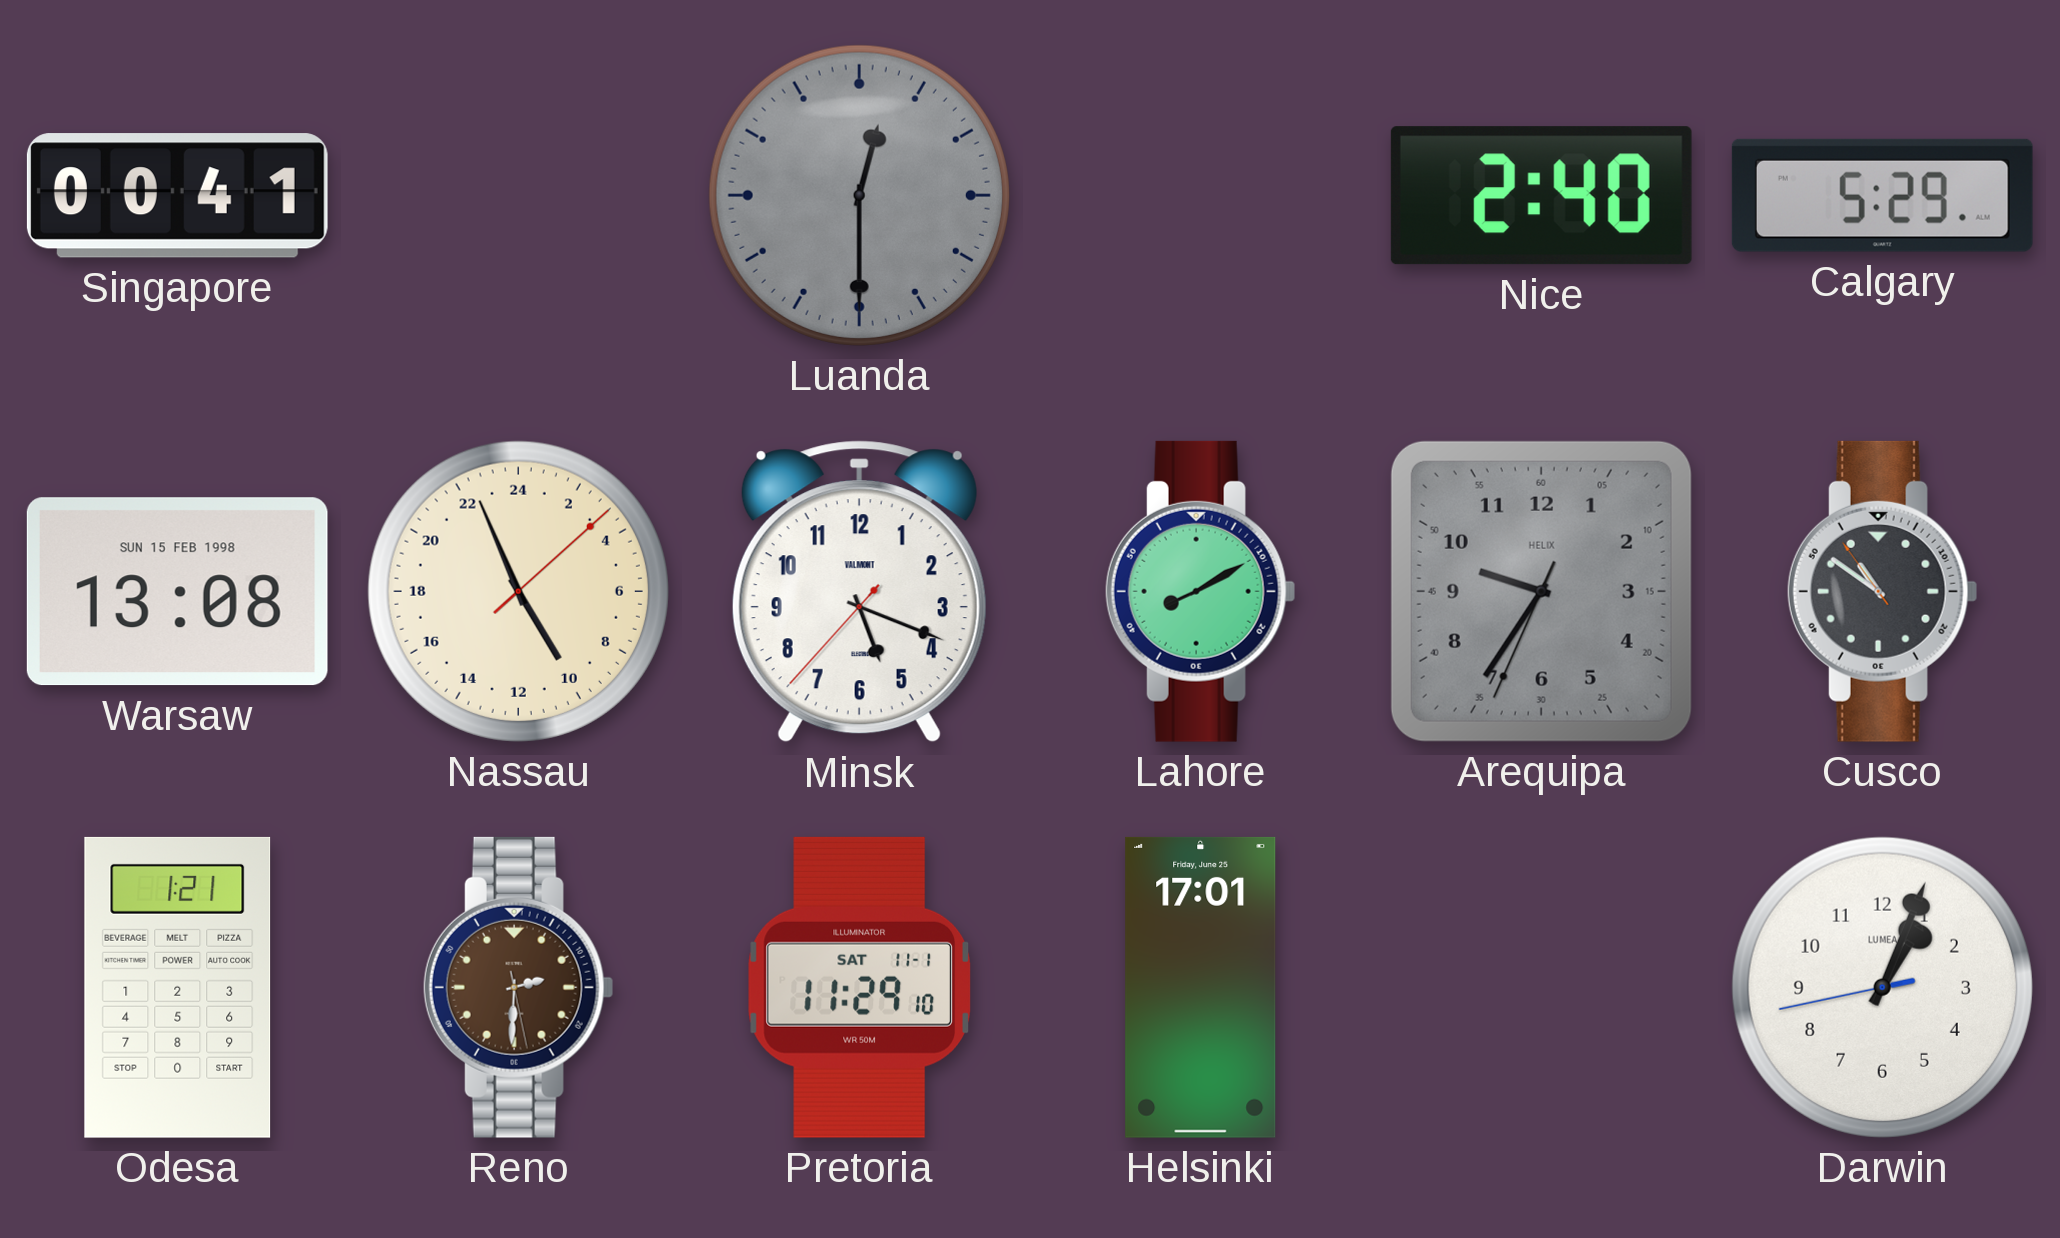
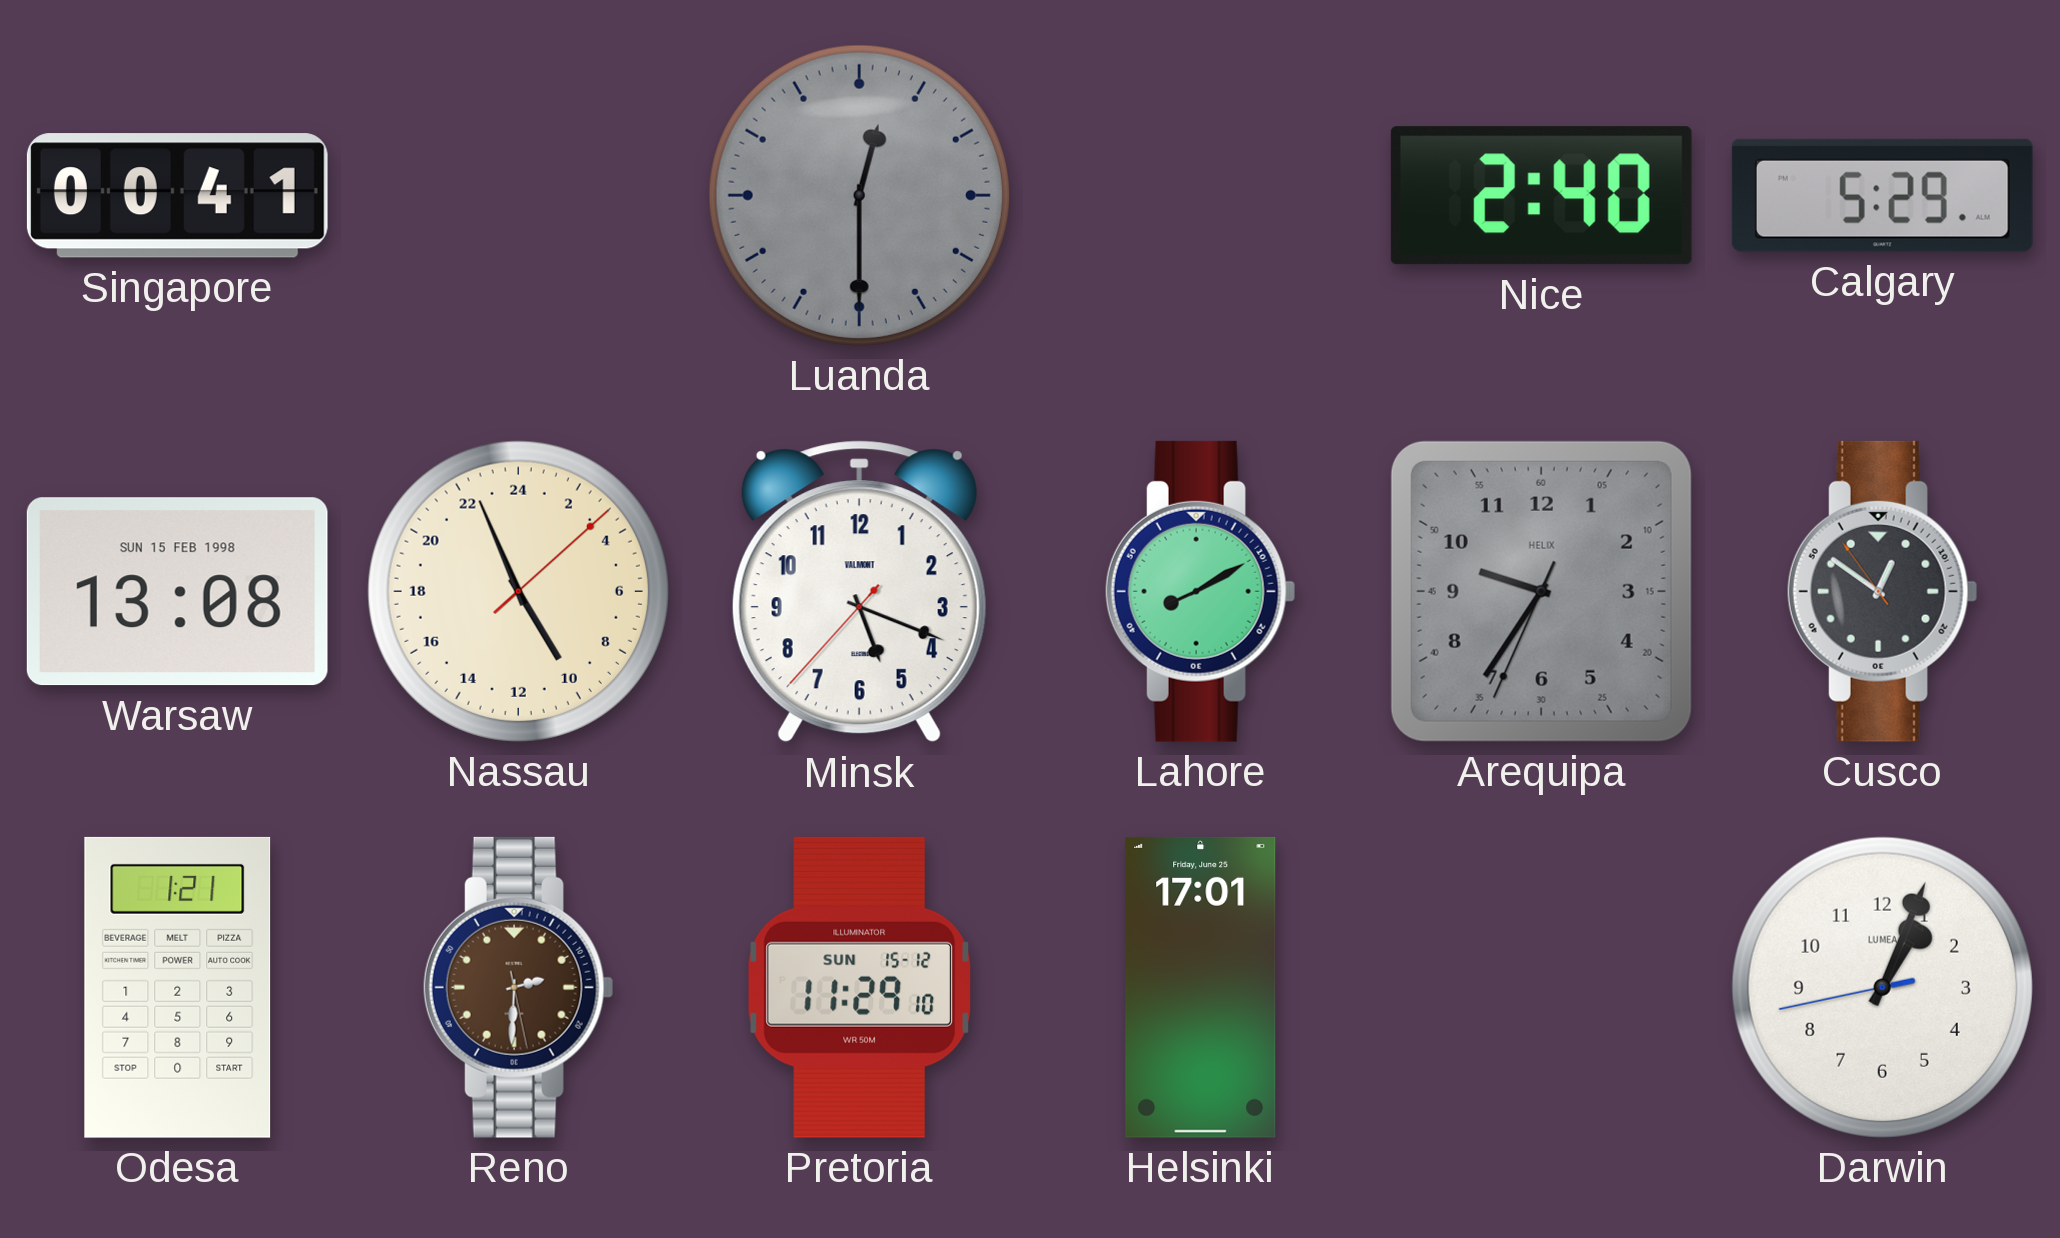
Cusco: 10:50 -> 12:50 (1882, 591)
Pretoria date: SAT 11-1 -> SUN 15-12 (859, 987)
